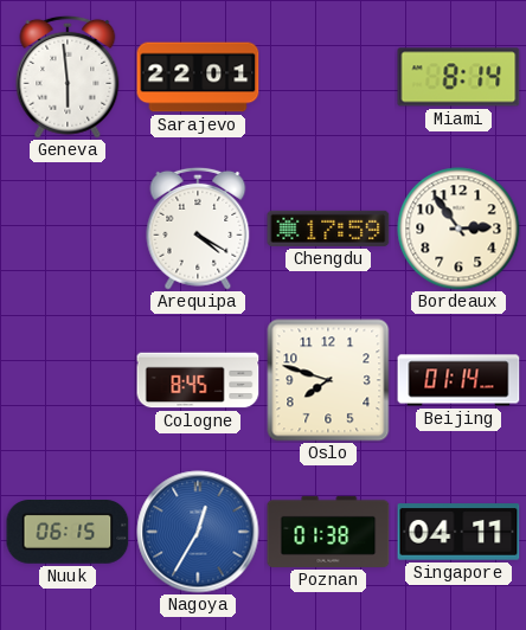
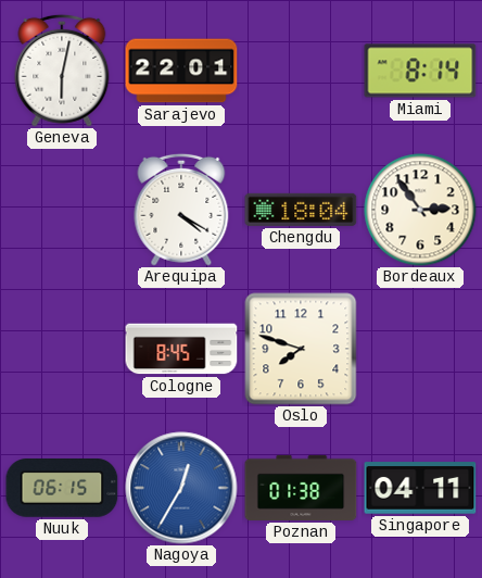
Geneva: 5:59 -> 6:02 (62, 71)
Chengdu: 17:59 -> 18:04 (301, 210)
Beijing: 01:14 -> none (458, 380)
